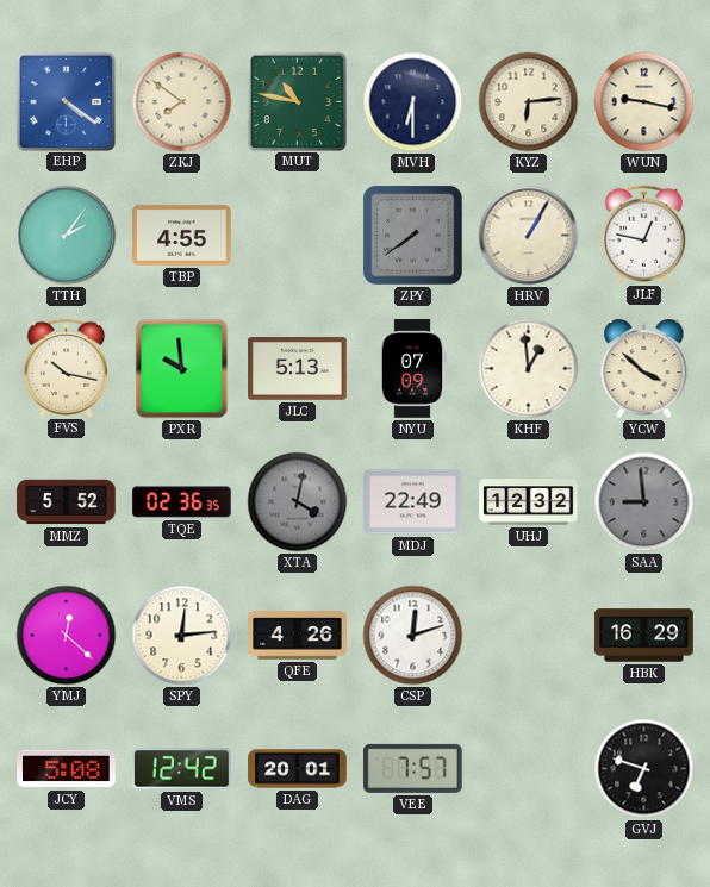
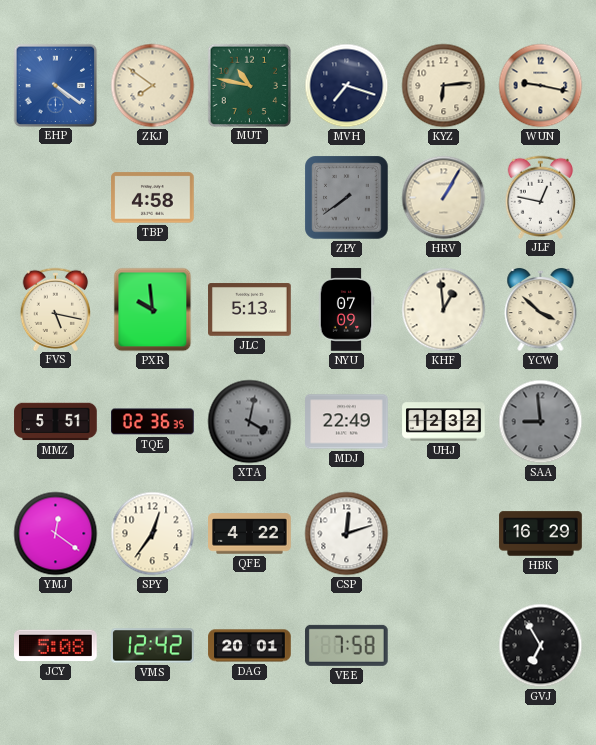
MVH: 6:30 -> 7:18 (347, 86)
TTH: 2:06 -> none (67, 236)
TBP: 4:55 -> 4:58 (153, 198)
FVS: 10:17 -> 5:17 (56, 309)
MMZ: 5:52 -> 5:51 (56, 422)
YMJ: 12:22 -> 12:21 (56, 534)
SPY: 12:14 -> 12:36 (153, 534)
QFE: 4:26 -> 4:22 (250, 534)
VEE: 7:57 -> 7:58 (347, 645)
GVJ: 6:48 -> 6:55 (541, 646)
